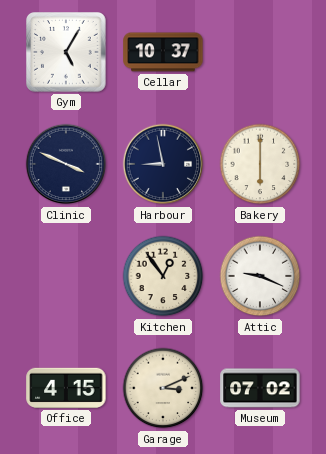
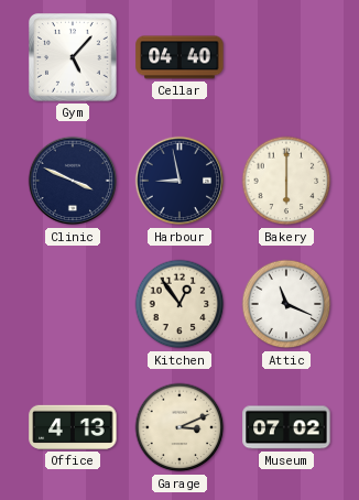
Gym: 5:05 -> 5:07 (74, 58)
Cellar: 10:37 -> 04:40 (179, 57)
Attic: 9:19 -> 11:19 (286, 304)
Office: 4:15 -> 4:13 (73, 427)
